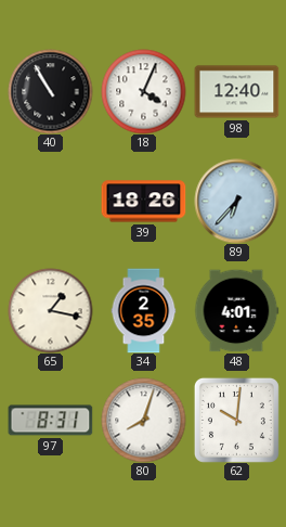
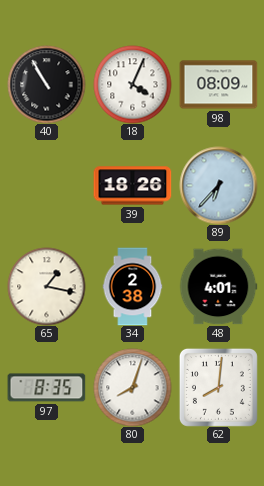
98: 12:40 -> 08:09 (218, 85)
34: 2:35 -> 2:38 (133, 286)
97: 8:31 -> 8:35 (46, 388)
62: 10:01 -> 8:01 (218, 387)
